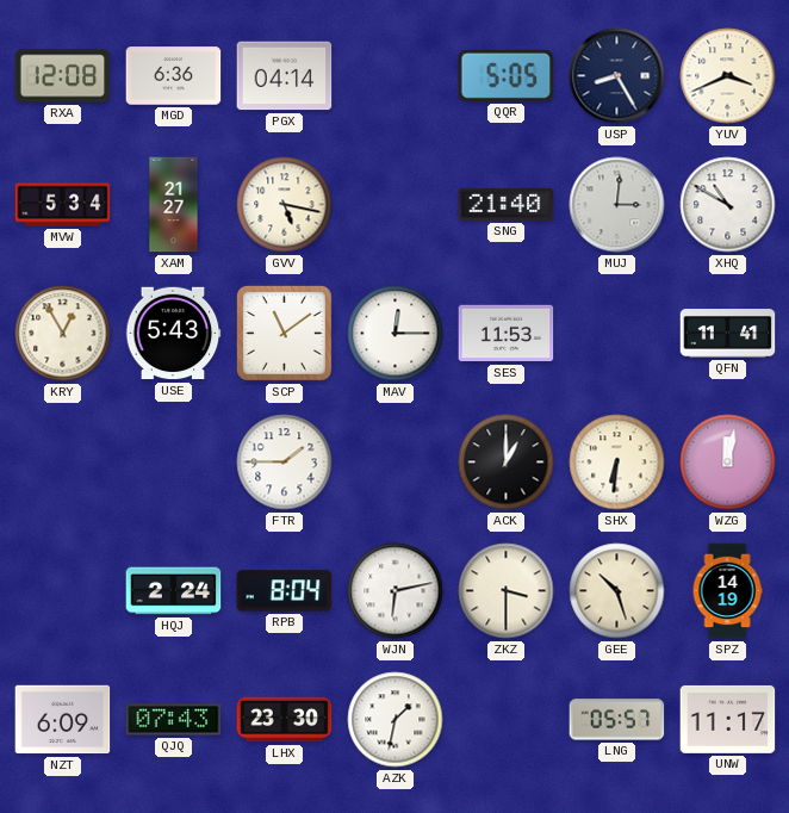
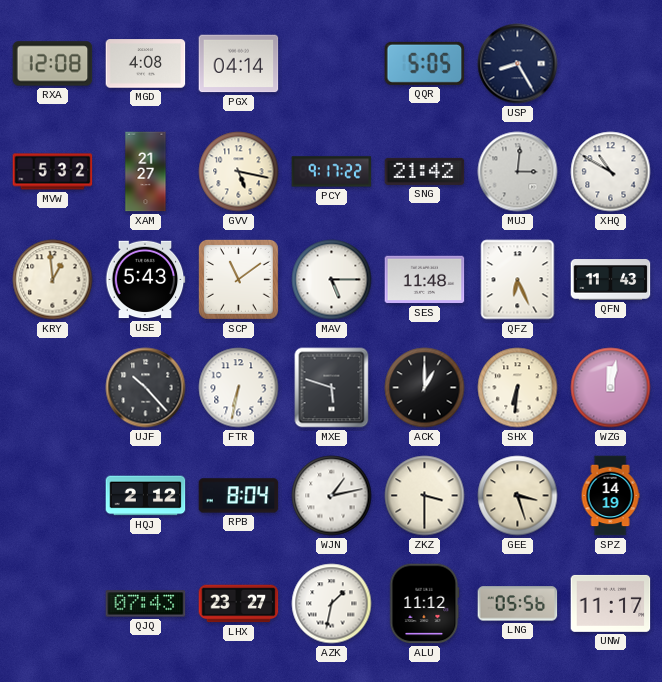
MGD: 6:36 -> 4:08 (146, 64)
YUV: 3:41 -> none (728, 76)
MVW: 5:34 -> 5:32 (53, 172)
PCY: none -> 9:17 (332, 172)
SNG: 21:40 -> 21:42 (425, 171)
KRY: 12:55 -> 12:59 (53, 280)
MAV: 12:15 -> 5:15 (332, 280)
SES: 11:53 -> 11:48 (425, 280)
QFZ: none -> 6:26 (518, 280)
QFN: 11:41 -> 11:43 (611, 280)
UJF: none -> 10:23 (146, 388)
FTR: 1:45 -> 6:32 (239, 388)
MXE: none -> 5:48 (332, 388)
HQJ: 2:24 -> 2:12 (146, 496)
WJN: 6:13 -> 1:13 (332, 496)
GEE: 10:27 -> 3:27 (518, 496)
NZT: 6:09 -> none (63, 720)
LHX: 23:30 -> 23:27 (239, 604)
ALU: none -> 11:12 (425, 604)
LNG: 05:57 -> 05:56 (518, 604)
